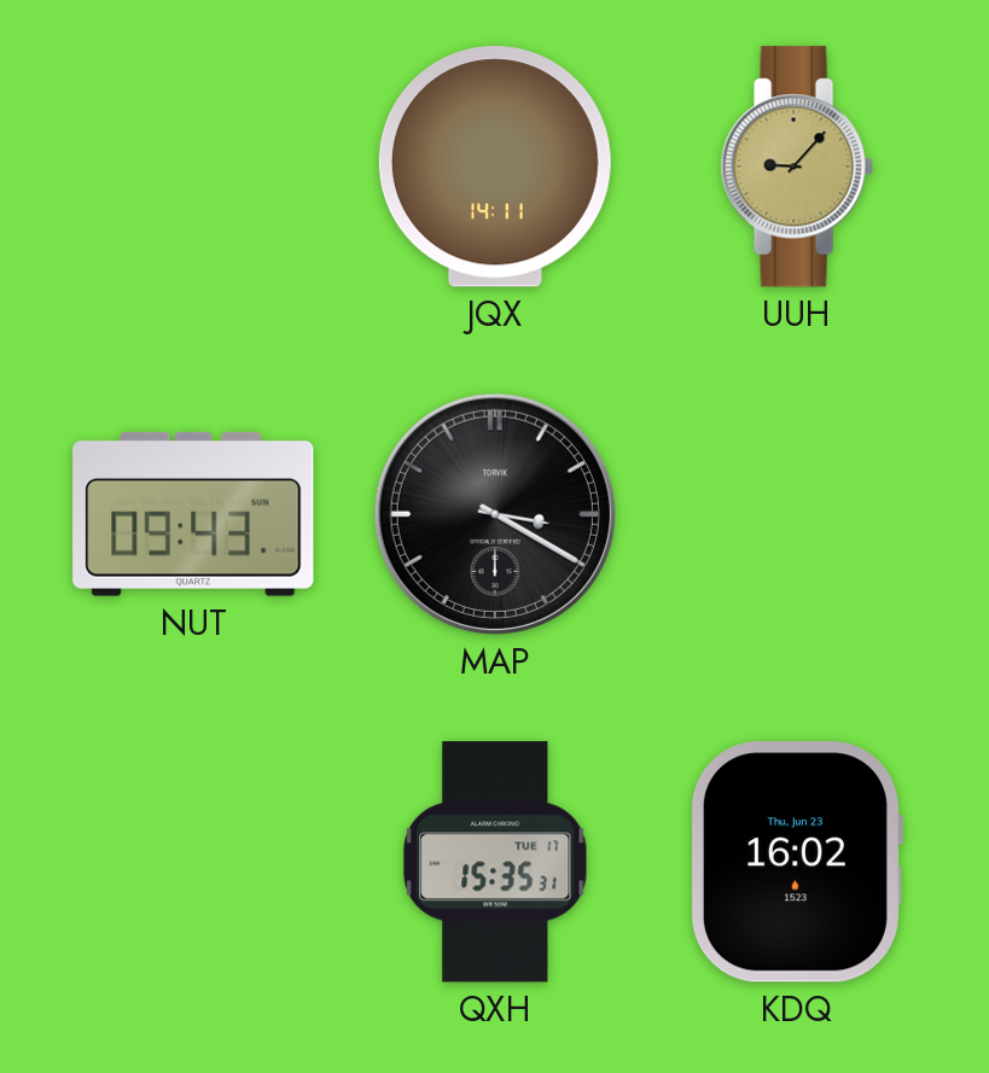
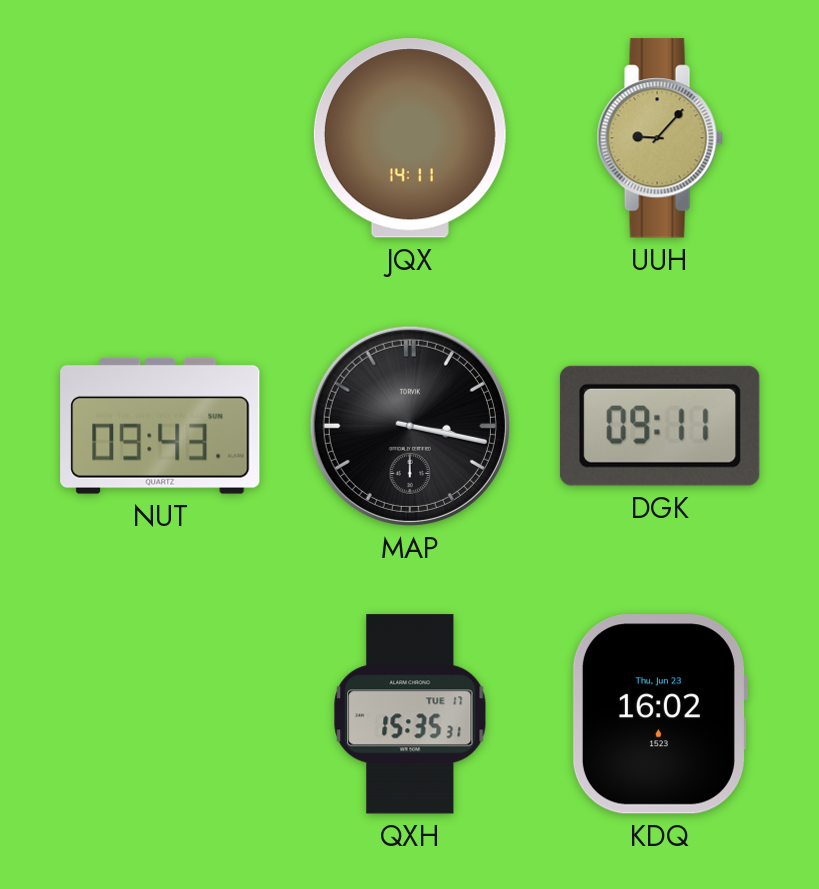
MAP: 3:20 -> 3:17 (410, 426)
DGK: none -> 09:11 (660, 426)
